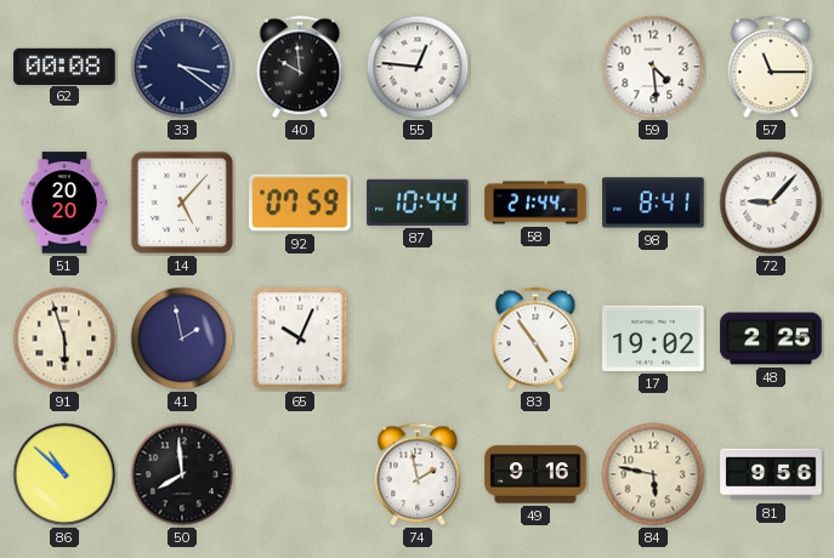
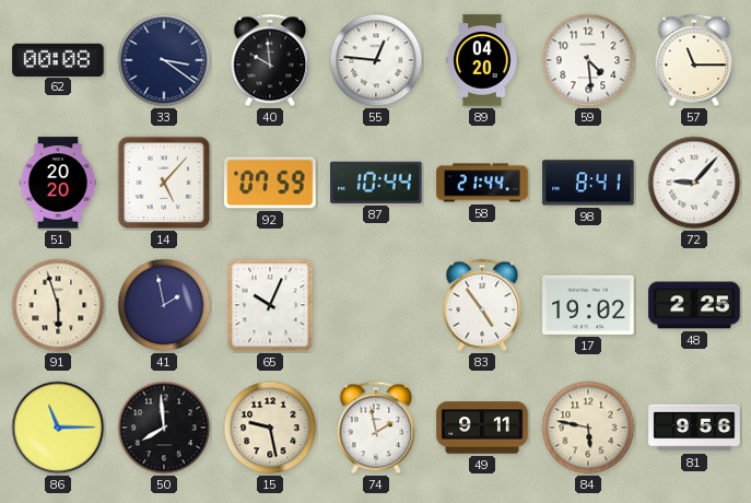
89: none -> 04:20 (482, 60)
86: 10:52 -> 11:15 (58, 428)
15: none -> 9:28 (270, 428)
49: 9:16 -> 9:11 (482, 428)
